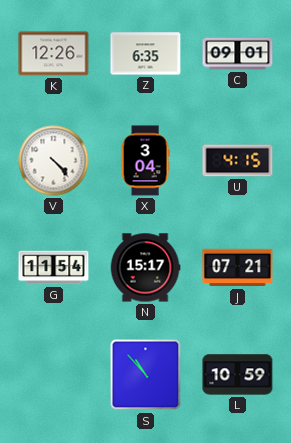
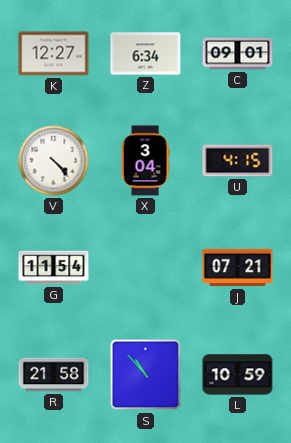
K: 12:26 -> 12:27 (54, 54)
Z: 6:35 -> 6:34 (146, 54)
N: 15:17 -> none (145, 268)
R: none -> 21:58 (54, 375)
